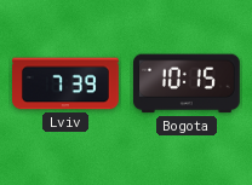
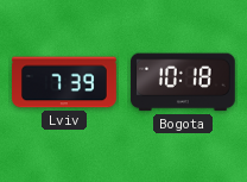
Bogota: 10:15 -> 10:18 (183, 82)
